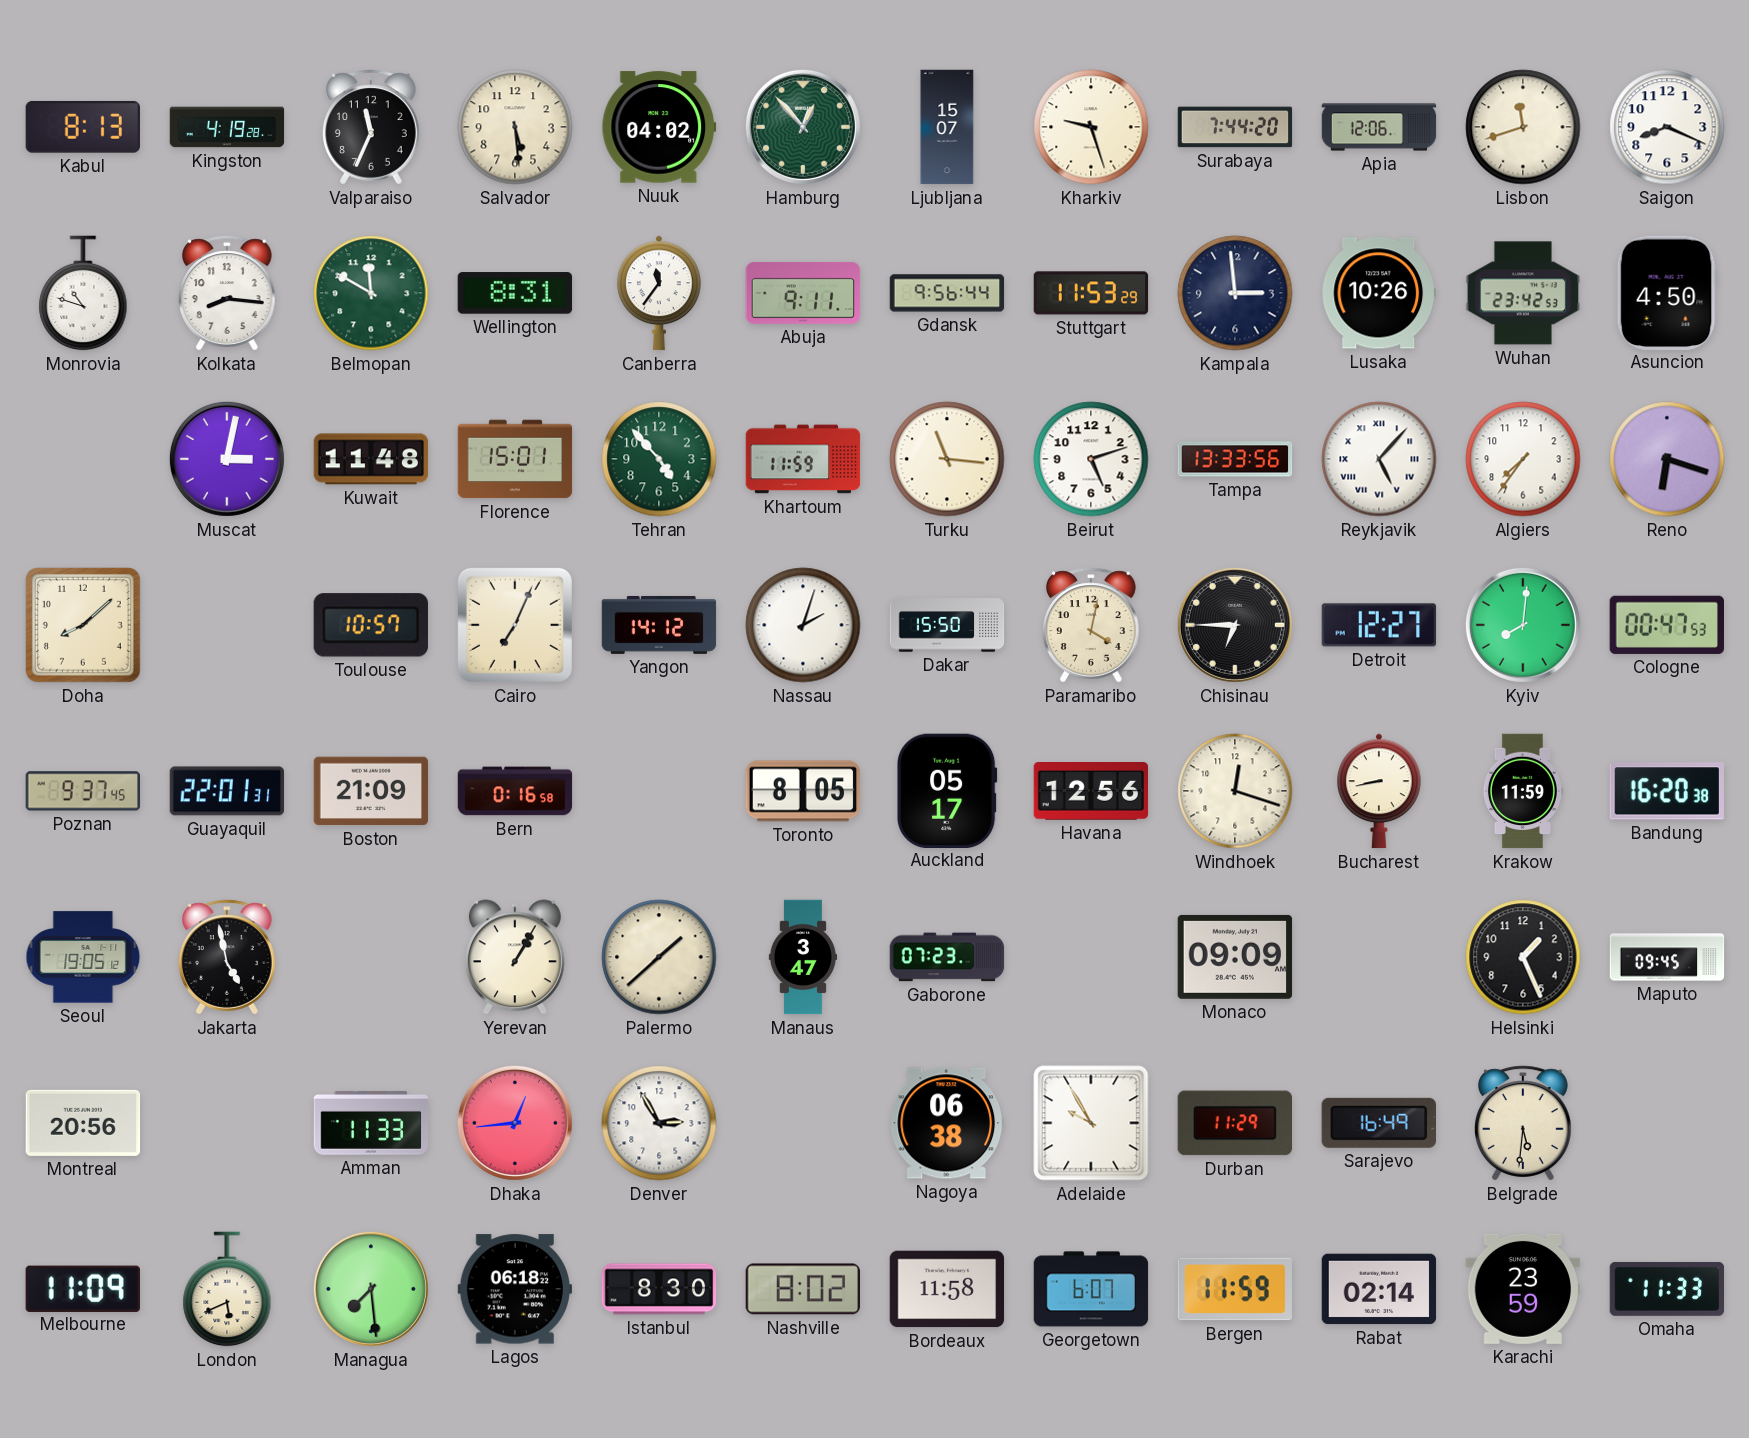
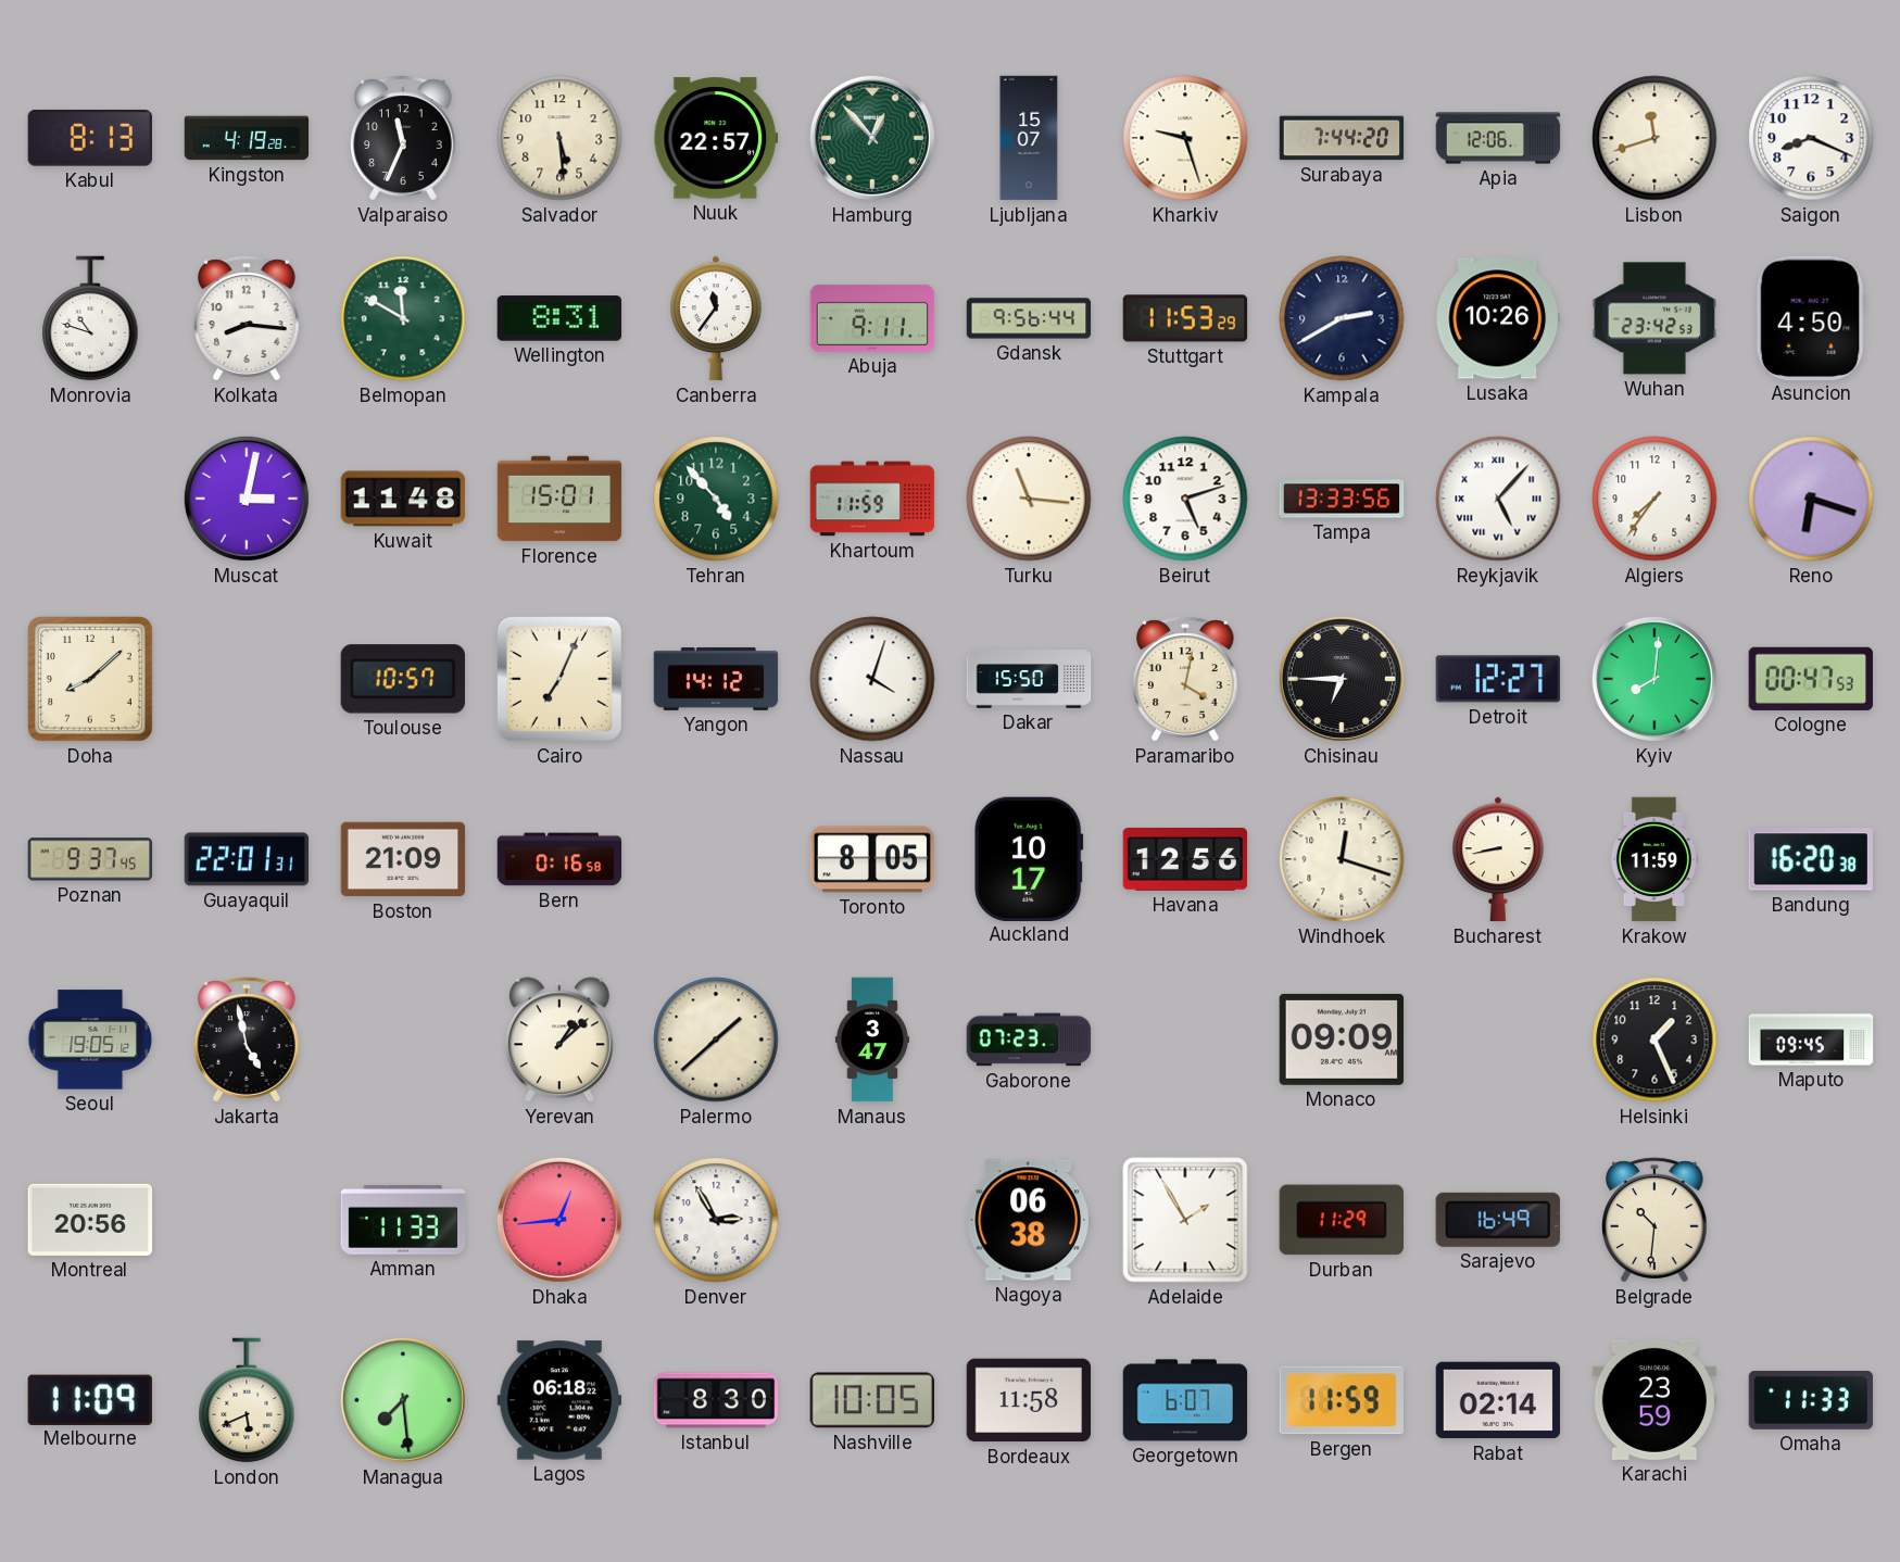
Nuuk: 04:02 -> 22:57 (716, 138)
Kampala: 2:59 -> 2:40 (1342, 318)
Nassau: 2:03 -> 4:03 (872, 679)
Auckland: 05:17 -> 10:17 (1030, 858)
Yerevan: 1:05 -> 1:08 (559, 1040)
Adelaide: 9:55 -> 1:55 (1185, 1220)
Belgrade: 5:31 -> 10:31 (1656, 1220)
Nashville: 8:02 -> 10:05 (872, 1400)
